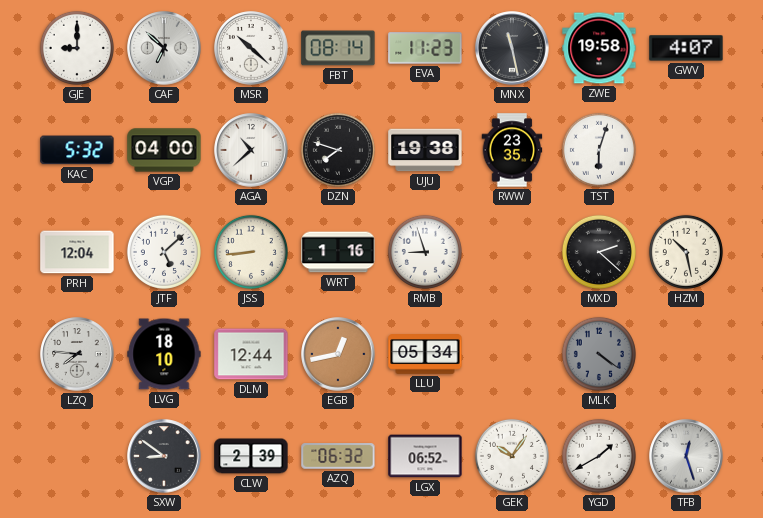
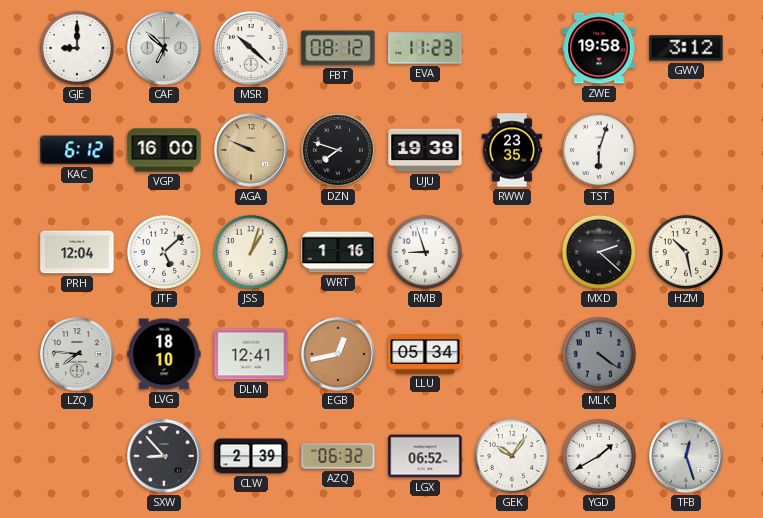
FBT: 08:14 -> 08:12 (338, 48)
MNX: 11:28 -> none (512, 48)
GWV: 4:07 -> 3:12 (686, 48)
KAC: 5:32 -> 6:12 (77, 150)
VGP: 04:00 -> 16:00 (164, 150)
AGA: 10:38 -> 9:49 (251, 150)
AGA dial: white -> champagne (251, 150)
JSS: 8:44 -> 1:03 (251, 252)
DLM: 12:44 -> 12:41 (251, 354)
SXW: 8:51 -> 8:53 (164, 456)
